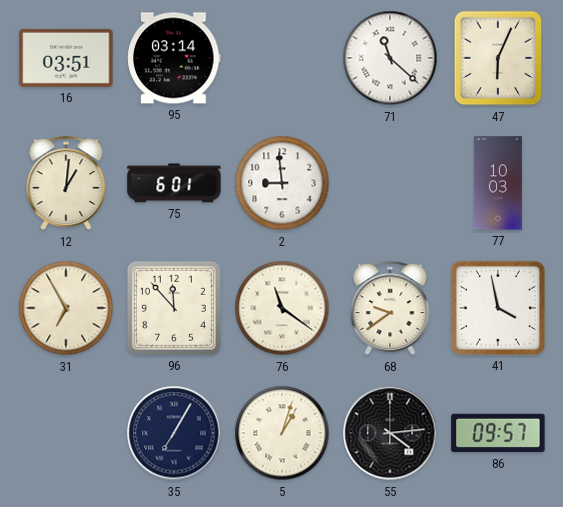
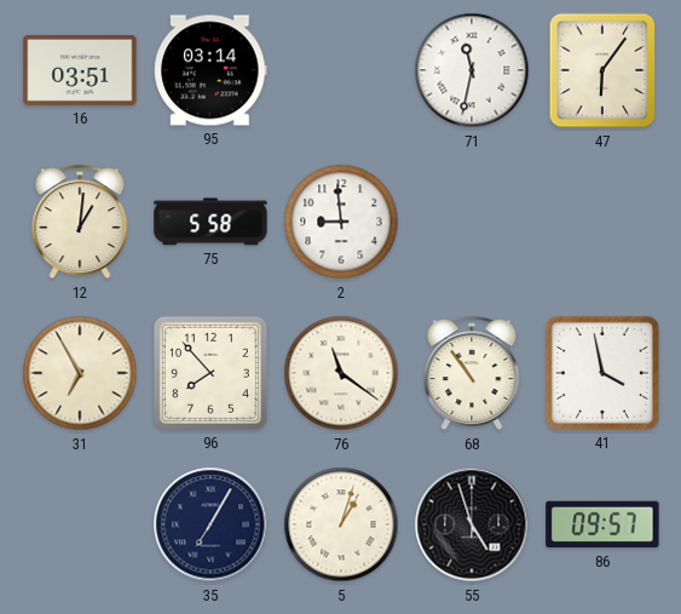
71: 11:22 -> 11:32 (472, 70)
47: 6:04 -> 6:06 (602, 70)
75: 6:01 -> 5:58 (210, 222)
77: 10:03 -> none (498, 183)
96: 11:53 -> 7:53 (210, 373)
68: 9:39 -> 10:54 (472, 374)
55: 4:14 -> 4:57 (472, 524)
